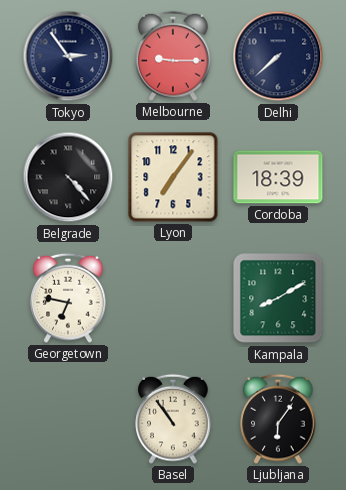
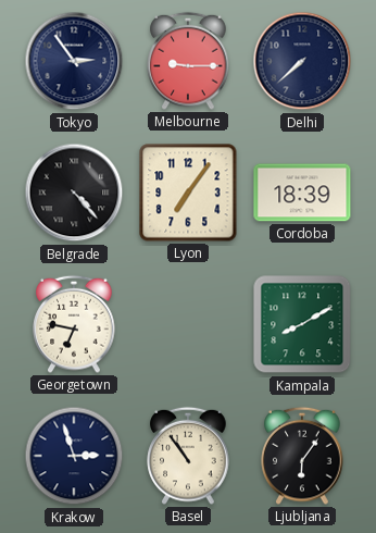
Krakow: none -> 2:57 (74, 456)
